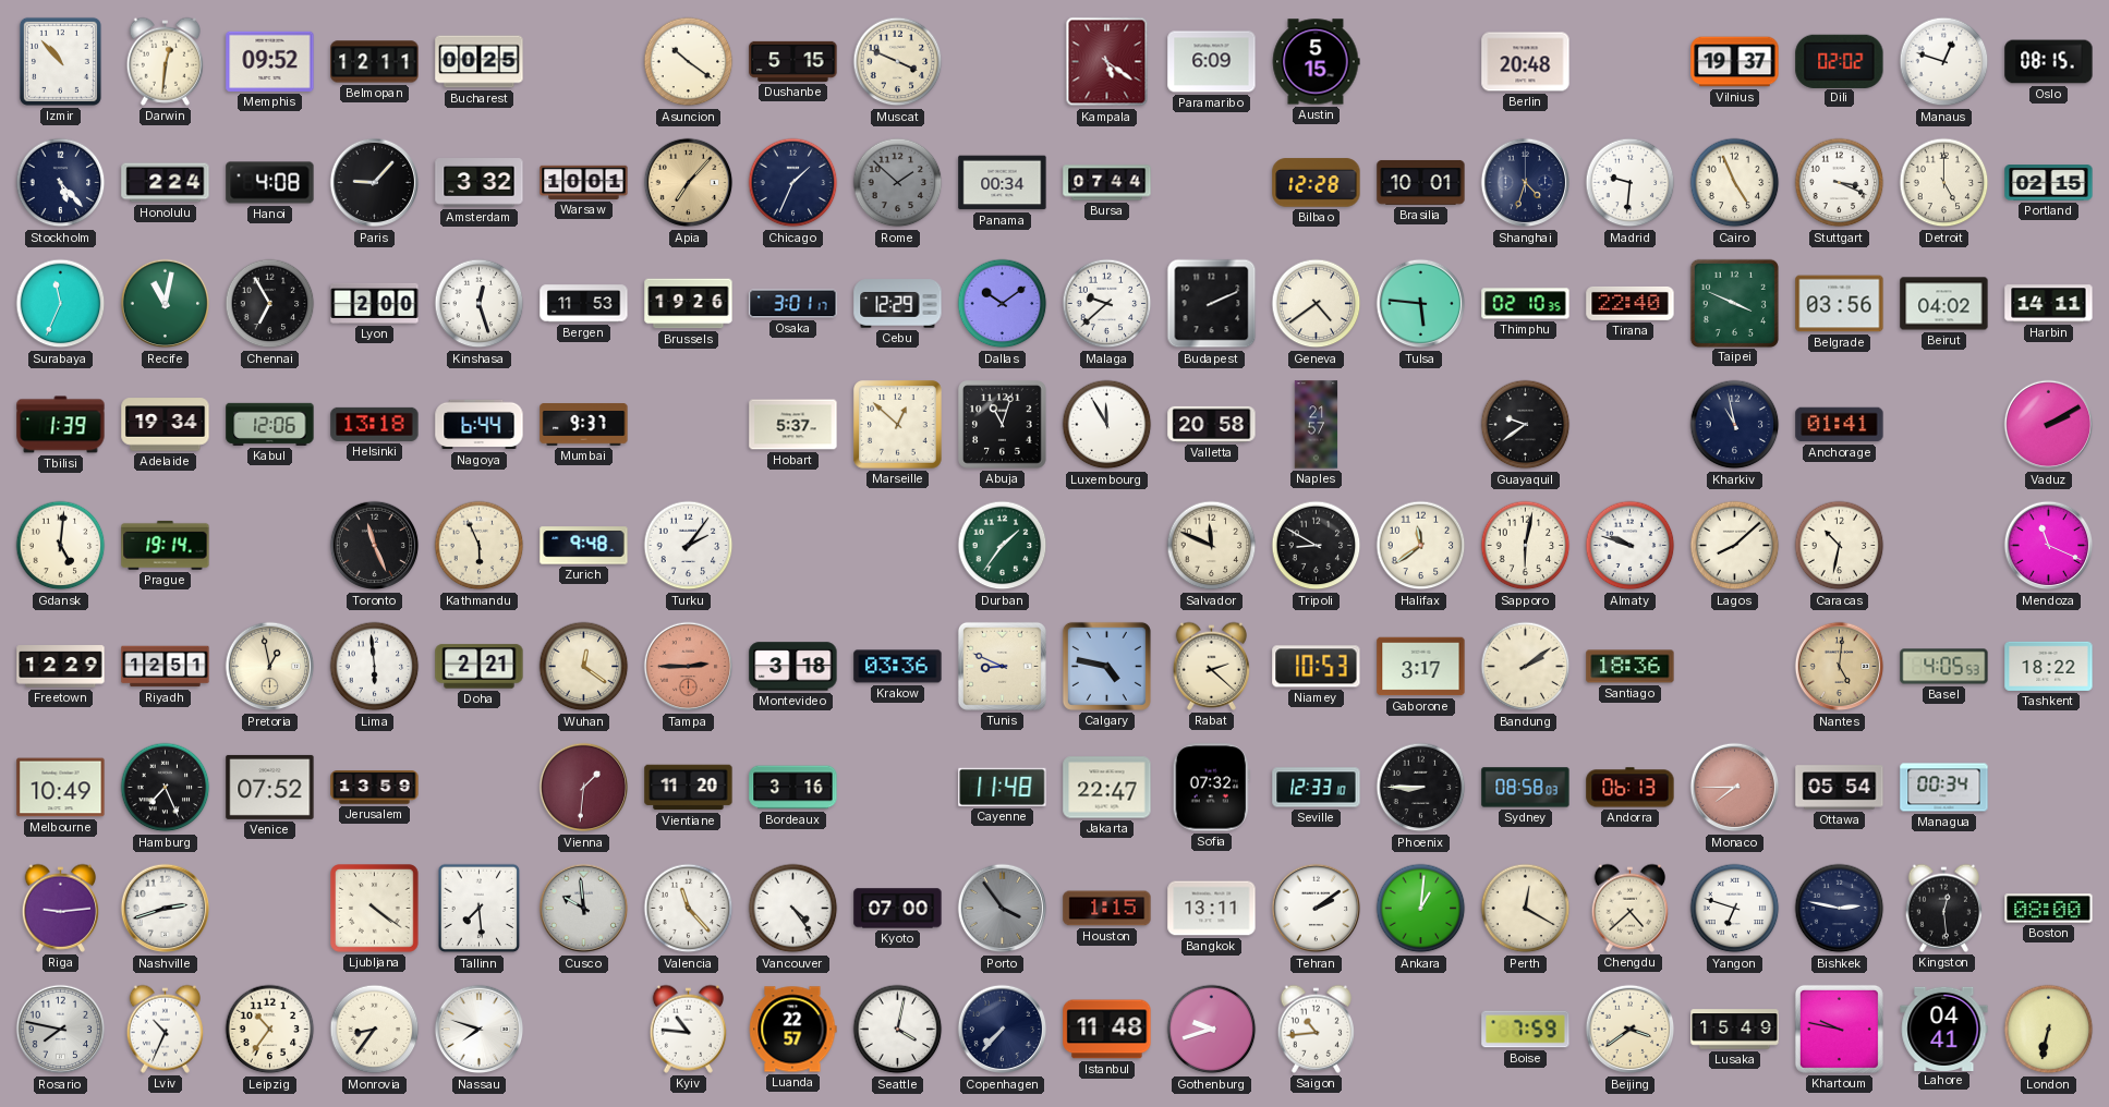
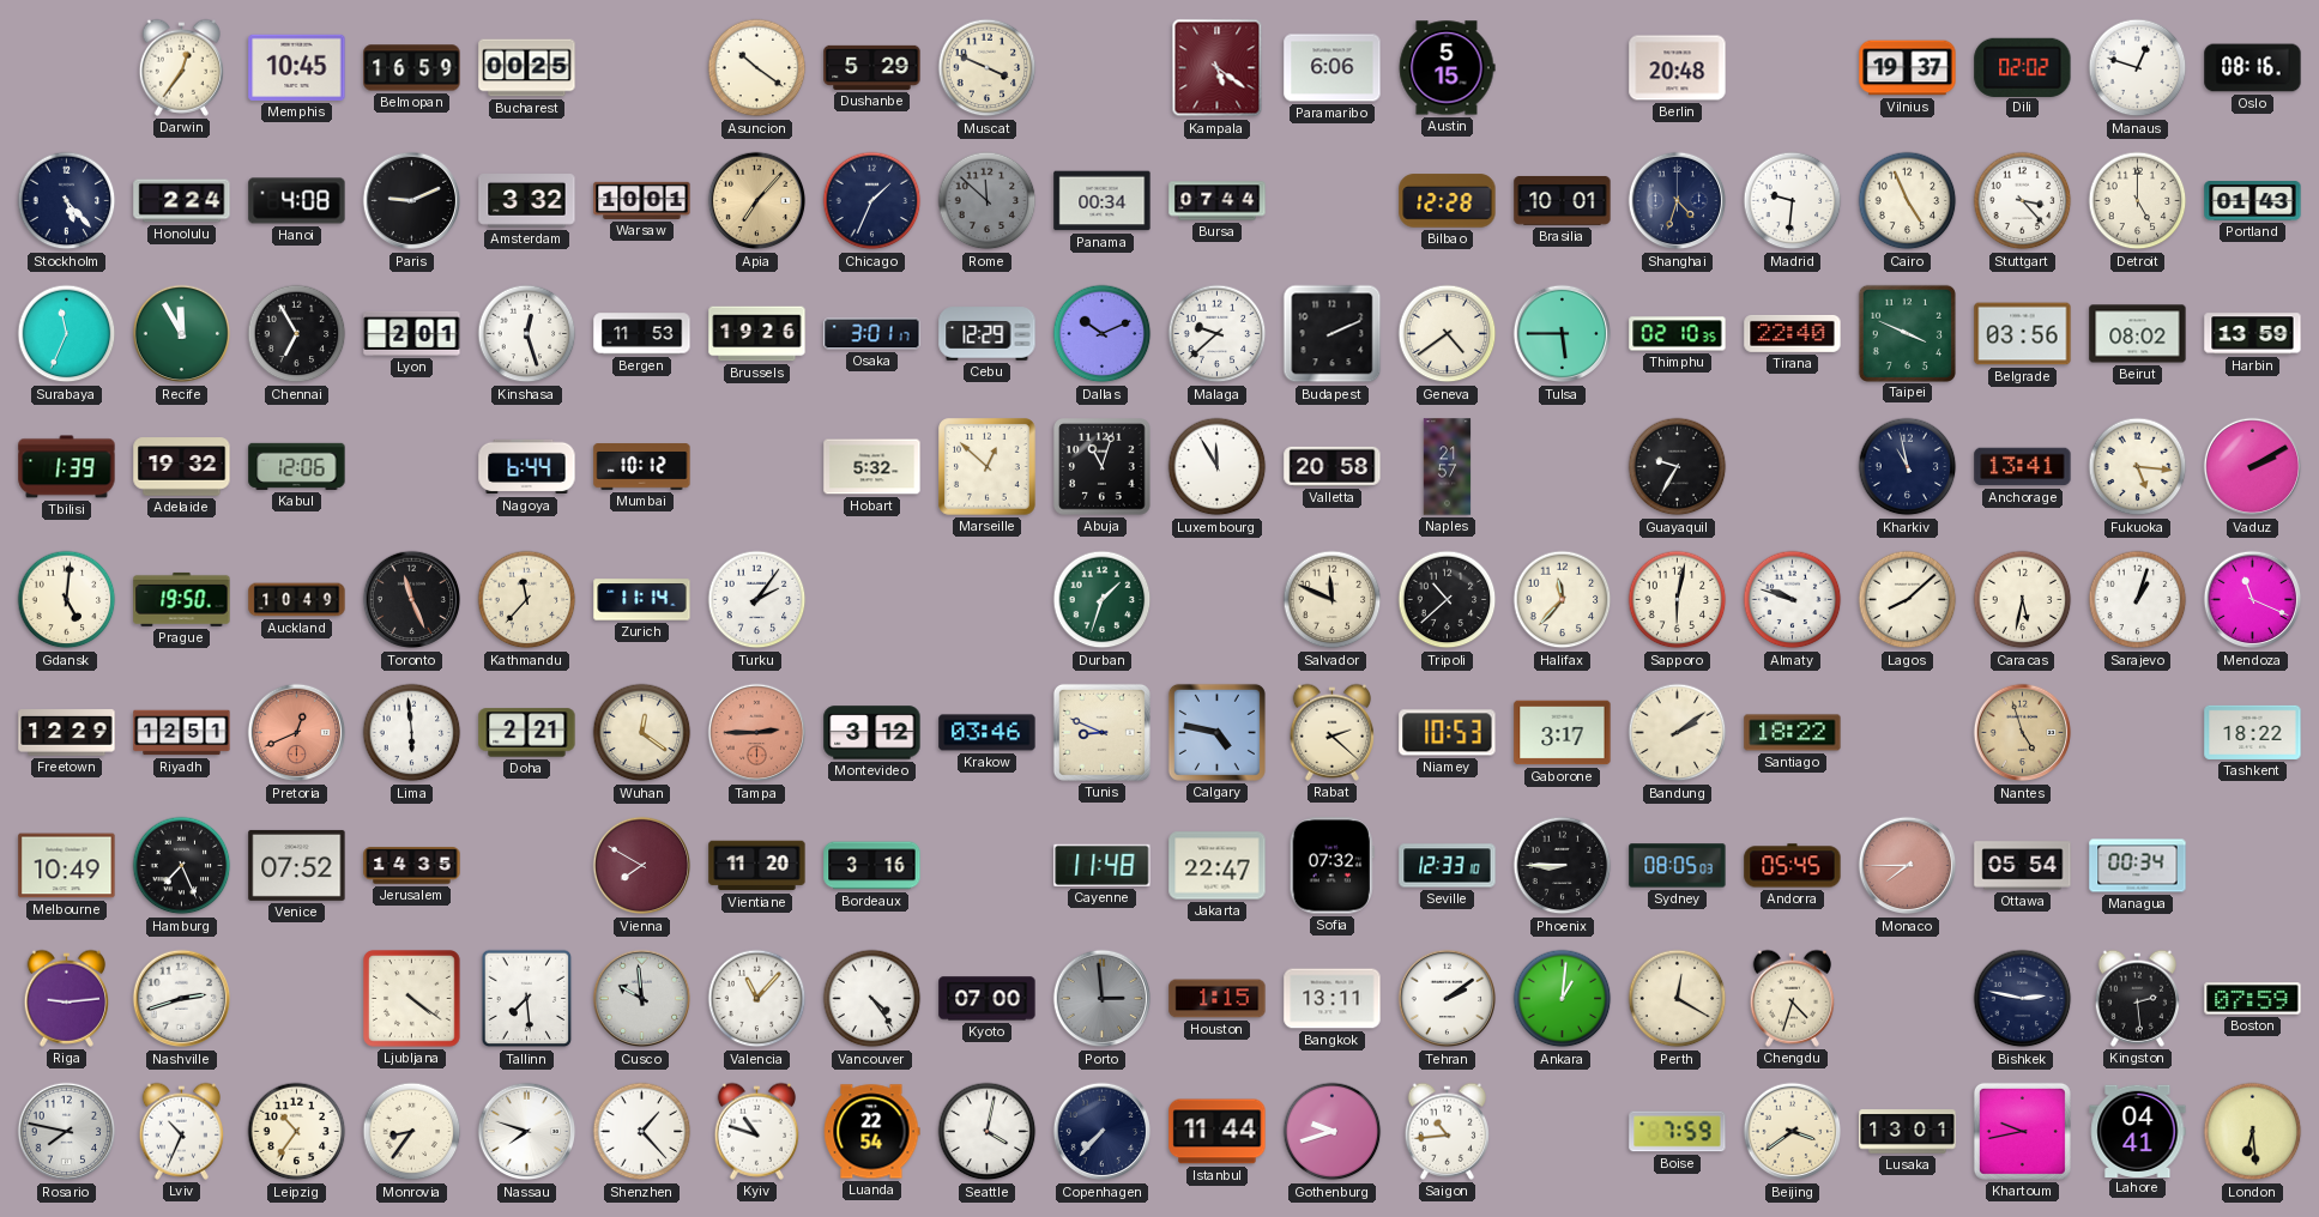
Izmir: 10:53 -> none (60, 61)
Darwin: 12:31 -> 12:36 (181, 67)
Memphis: 09:52 -> 10:45 (297, 67)
Belmopan: 12:11 -> 16:59 (412, 68)
Dushanbe: 5:15 -> 5:29 (872, 67)
Paramaribo: 6:09 -> 6:06 (1333, 68)
Oslo: 08:15 -> 08:16 (2253, 68)
Paris: 9:07 -> 9:11 (412, 201)
Rome: 1:52 -> 11:52 (988, 201)
Stuttgart: 3:19 -> 3:23 (2023, 201)
Portland: 02:15 -> 01:43 (2253, 201)
Recife: 11:02 -> 11:55 (182, 334)
Lyon: 2:00 -> 2:01 (412, 333)
Dallas: 10:09 -> 10:11 (1103, 334)
Tulsa: 5:46 -> 5:45 (1563, 334)
Beirut: 04:02 -> 08:02 (2138, 334)
Harbin: 14:11 -> 13:59 (2253, 334)
Adelaide: 19:34 -> 19:32 (182, 467)
Helsinki: 13:18 -> none (375, 424)
Mumbai: 9:37 -> 10:12 (642, 467)
Hobart: 5:37 -> 5:32 (872, 467)
Guayaquil: 9:39 -> 9:35 (1678, 467)
Anchorage: 01:41 -> 13:41 (2023, 467)
Fukuoka: none -> 5:16 (2138, 467)
Prague: 19:14 -> 19:50 (182, 599)
Auckland: none -> 10:49 (297, 600)
Kathmandu: 5:56 -> 11:37 (527, 600)
Zurich: 9:48 -> 11:14 (642, 600)
Durban: 1:36 -> 1:33 (1103, 600)
Tripoli: 8:50 -> 10:38 (1448, 600)
Halifax: 11:39 -> 11:37 (1563, 600)
Caracas: 10:32 -> 5:32 (2023, 600)
Sarajevo: none -> 1:03 (2138, 600)
Pretoria: 12:58 -> 12:41 (297, 733)
Pretoria dial: cream -> salmon (297, 733)
Montevideo: 3:18 -> 3:12 (872, 733)
Krakow: 03:36 -> 03:46 (988, 733)
Santiago: 18:36 -> 18:22 (1793, 733)
Nantes: 5:01 -> 4:57 (2023, 733)
Basel: 4:05 -> none (1944, 667)
Jerusalem: 13:59 -> 14:35 (412, 866)
Vienna: 1:31 -> 7:50 (642, 866)
Sydney: 08:58 -> 08:05 (1678, 866)
Andorra: 06:13 -> 05:45 (1793, 866)
Valencia: 11:23 -> 11:07 (757, 999)
Porto: 3:54 -> 2:59 (1103, 999)
Chengdu: 4:38 -> 4:33 (1792, 998)
Yangon: 6:48 -> none (1735, 909)
Kingston: 12:29 -> 2:29 (2137, 998)
Boston: 08:00 -> 07:59 (2253, 999)
Shenzhen: none -> 1:23 (642, 1132)
Kyiv: 10:46 -> 10:48 (756, 1131)
Luanda: 22:57 -> 22:54 (871, 1132)
Istanbul: 11:48 -> 11:44 (1218, 1132)
Lusaka: 15:49 -> 13:01 (1908, 1132)
Khartoum: 9:47 -> 9:43 (2022, 1131)
London: 6:32 -> 6:29 (2253, 1132)
